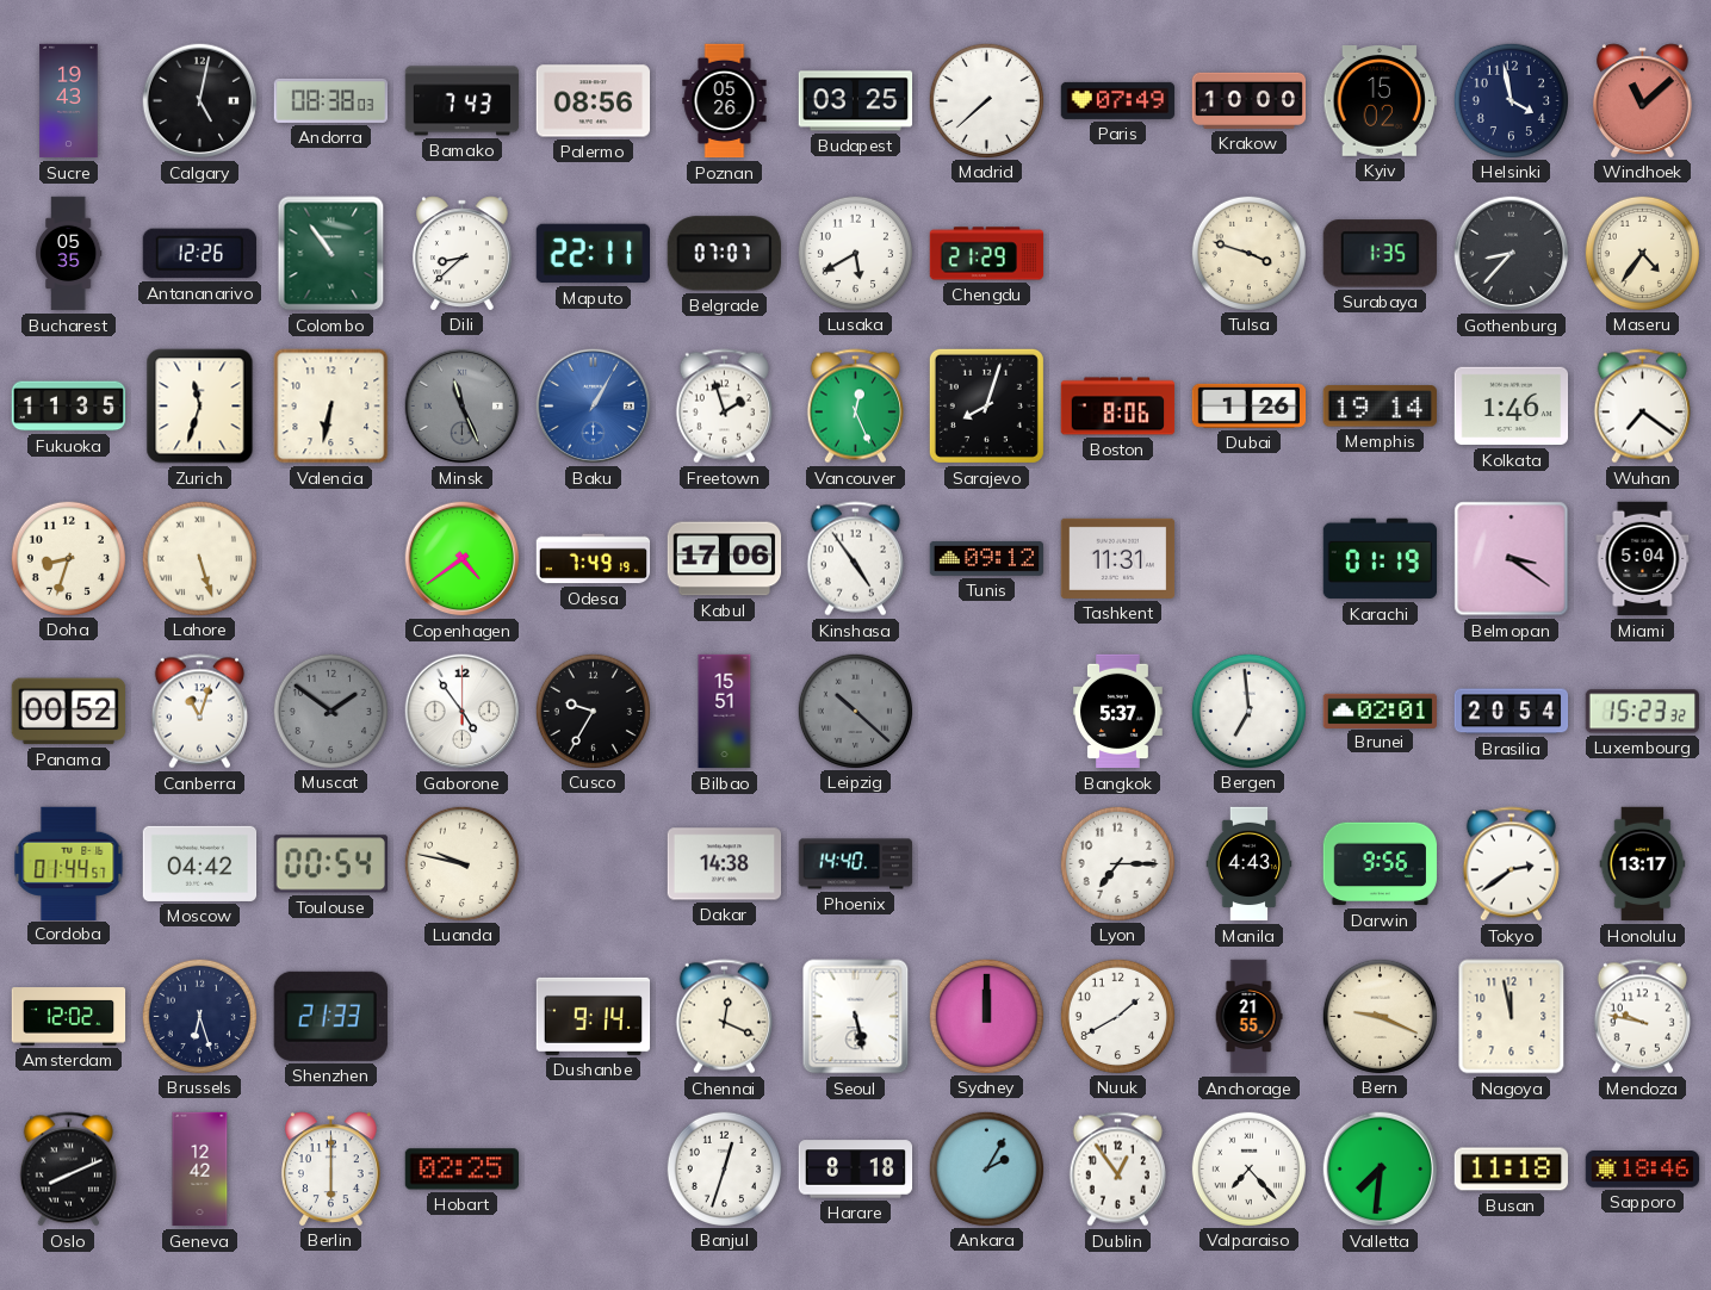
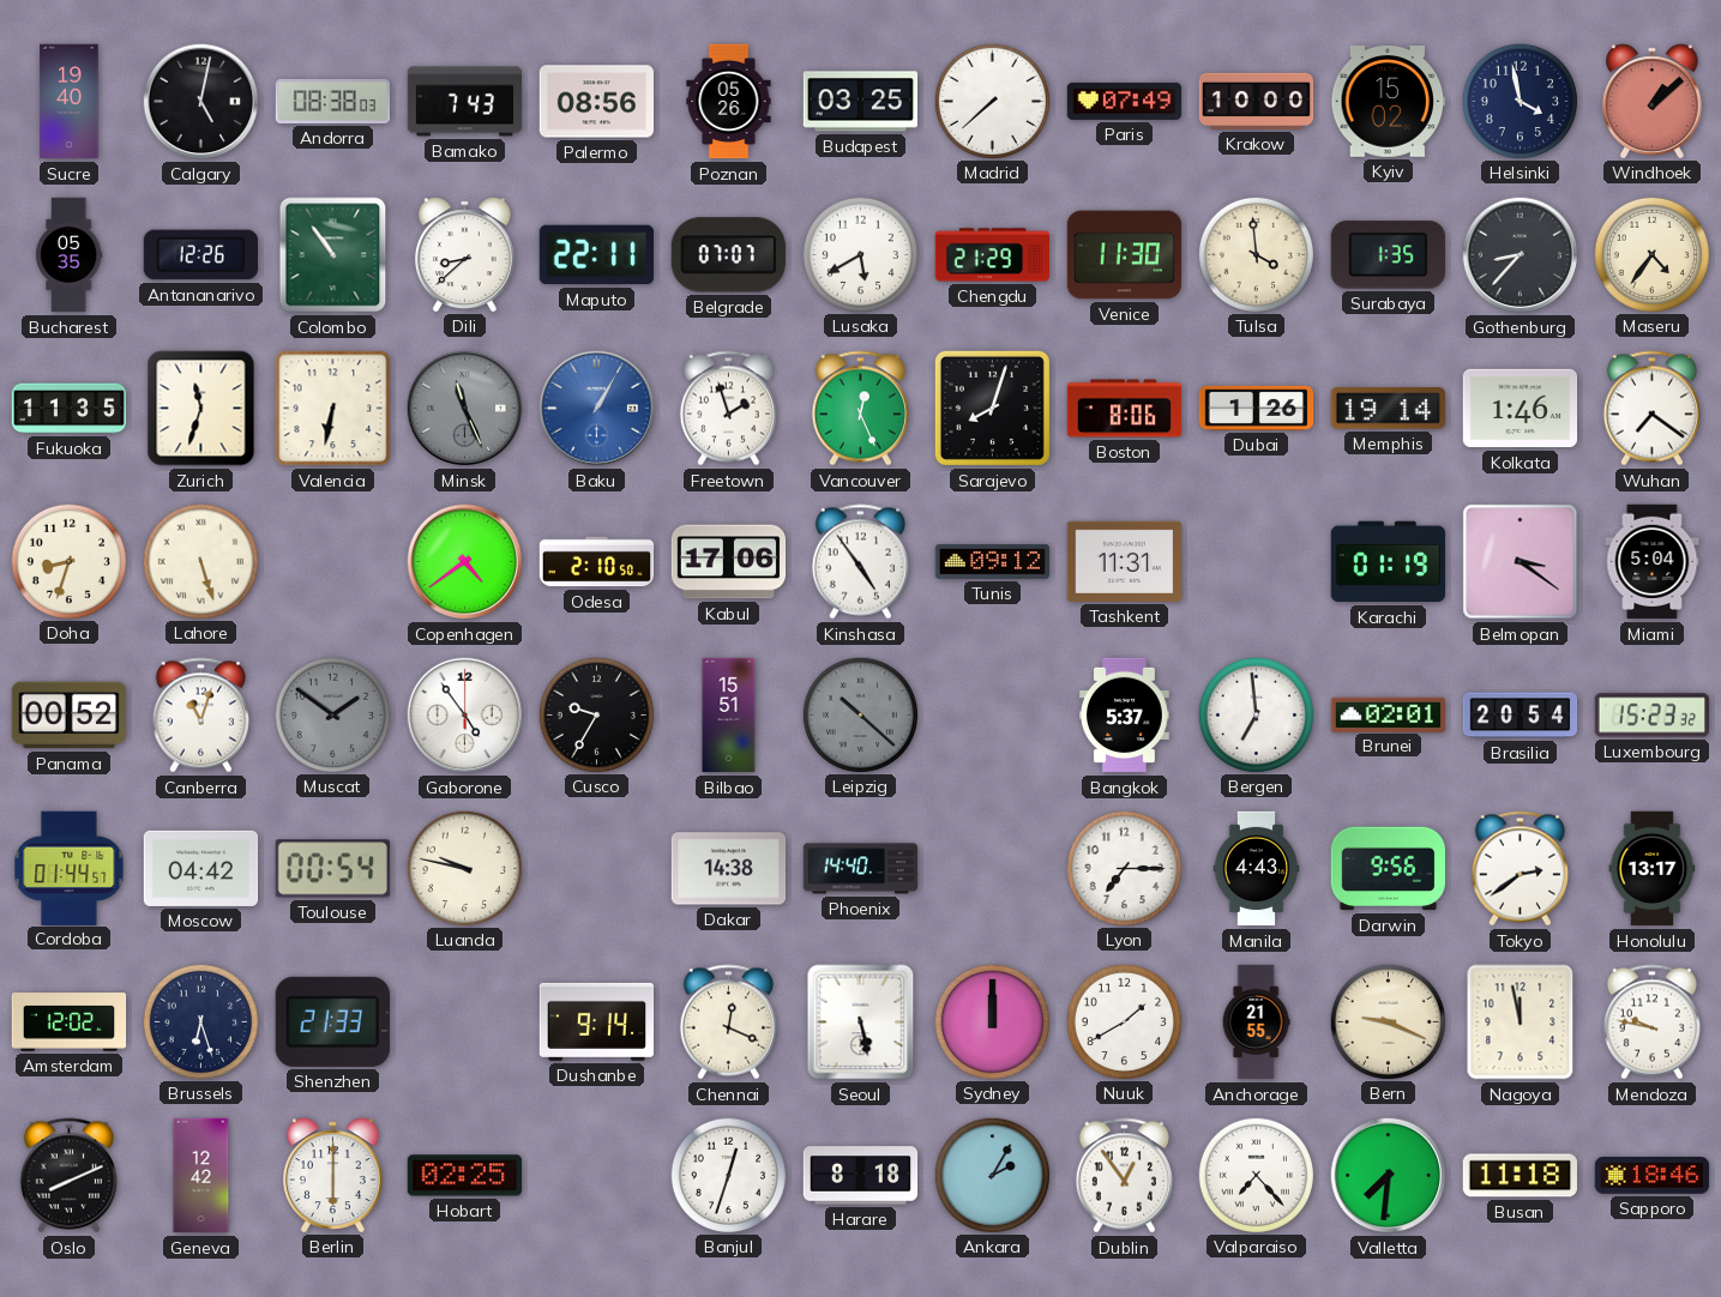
Sucre: 19:43 -> 19:40 (70, 102)
Windhoek: 11:08 -> 1:08 (1651, 101)
Venice: none -> 11:30 (1125, 255)
Tulsa: 3:48 -> 3:59 (1256, 254)
Odesa: 7:49 -> 2:10 (597, 562)
